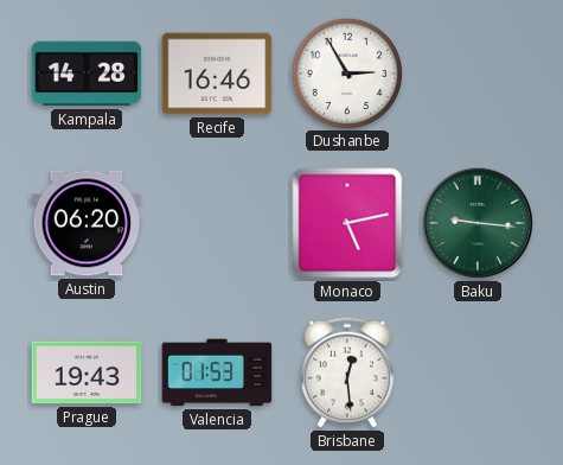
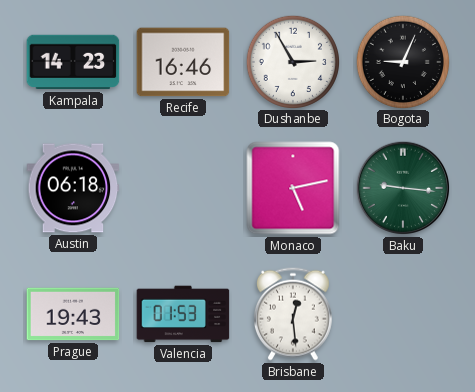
Kampala: 14:28 -> 14:23 (73, 62)
Bogota: none -> 9:04 (402, 61)
Austin: 06:20 -> 06:18 (73, 188)
